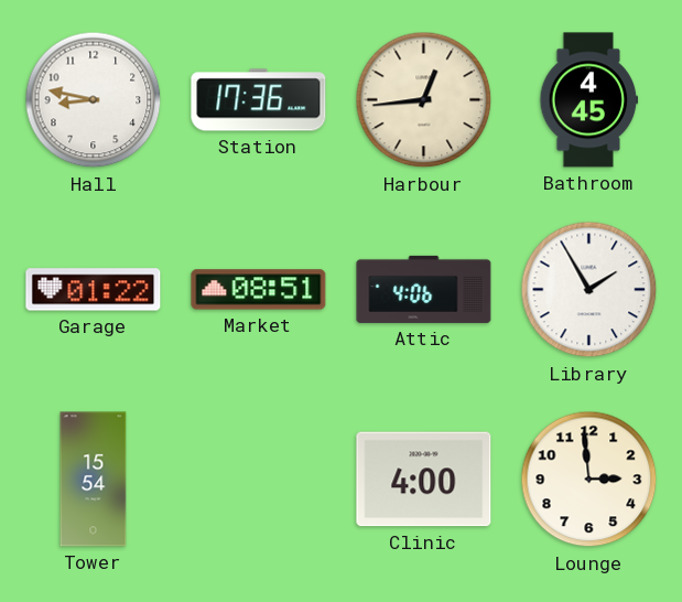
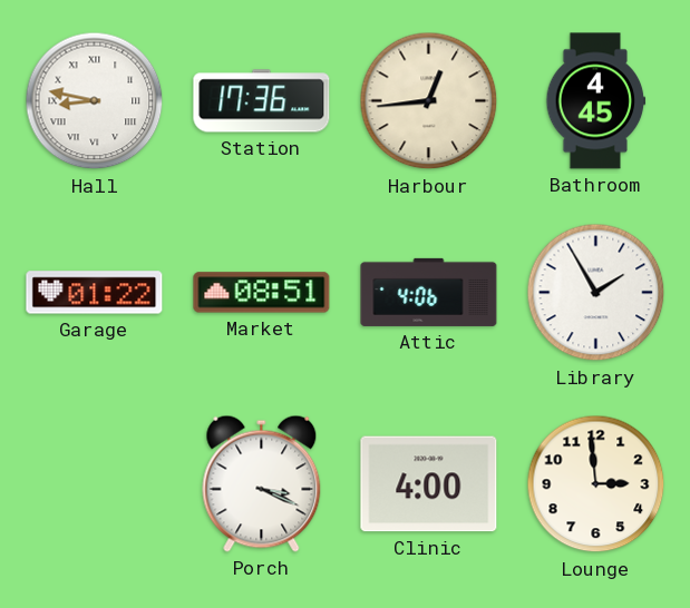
Hall numerals: Arabic -> Roman (95, 101)
Tower: 15:54 -> none (94, 480)
Porch: none -> 3:19 (262, 483)
